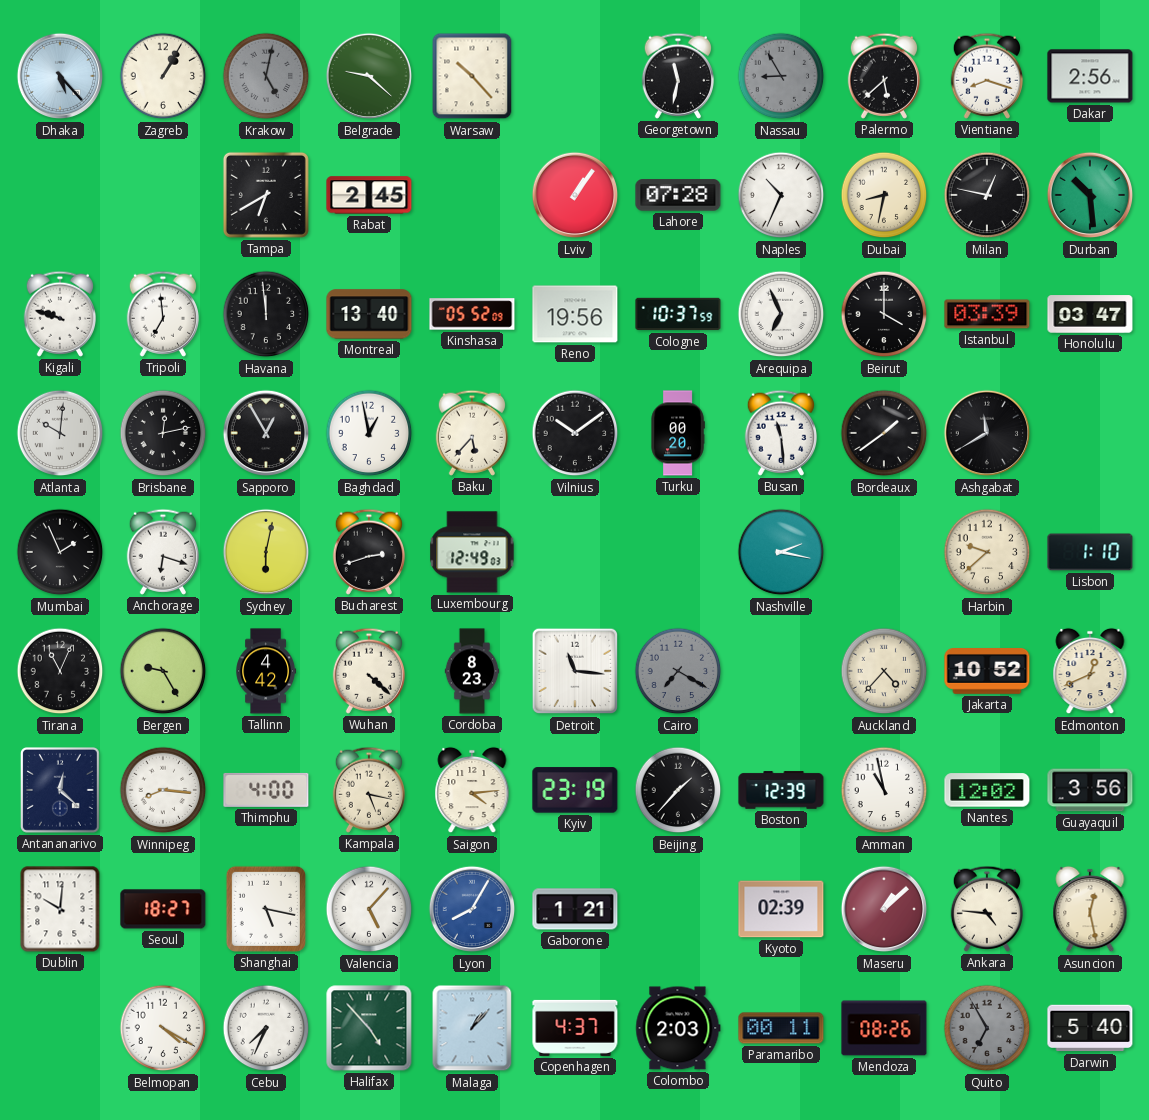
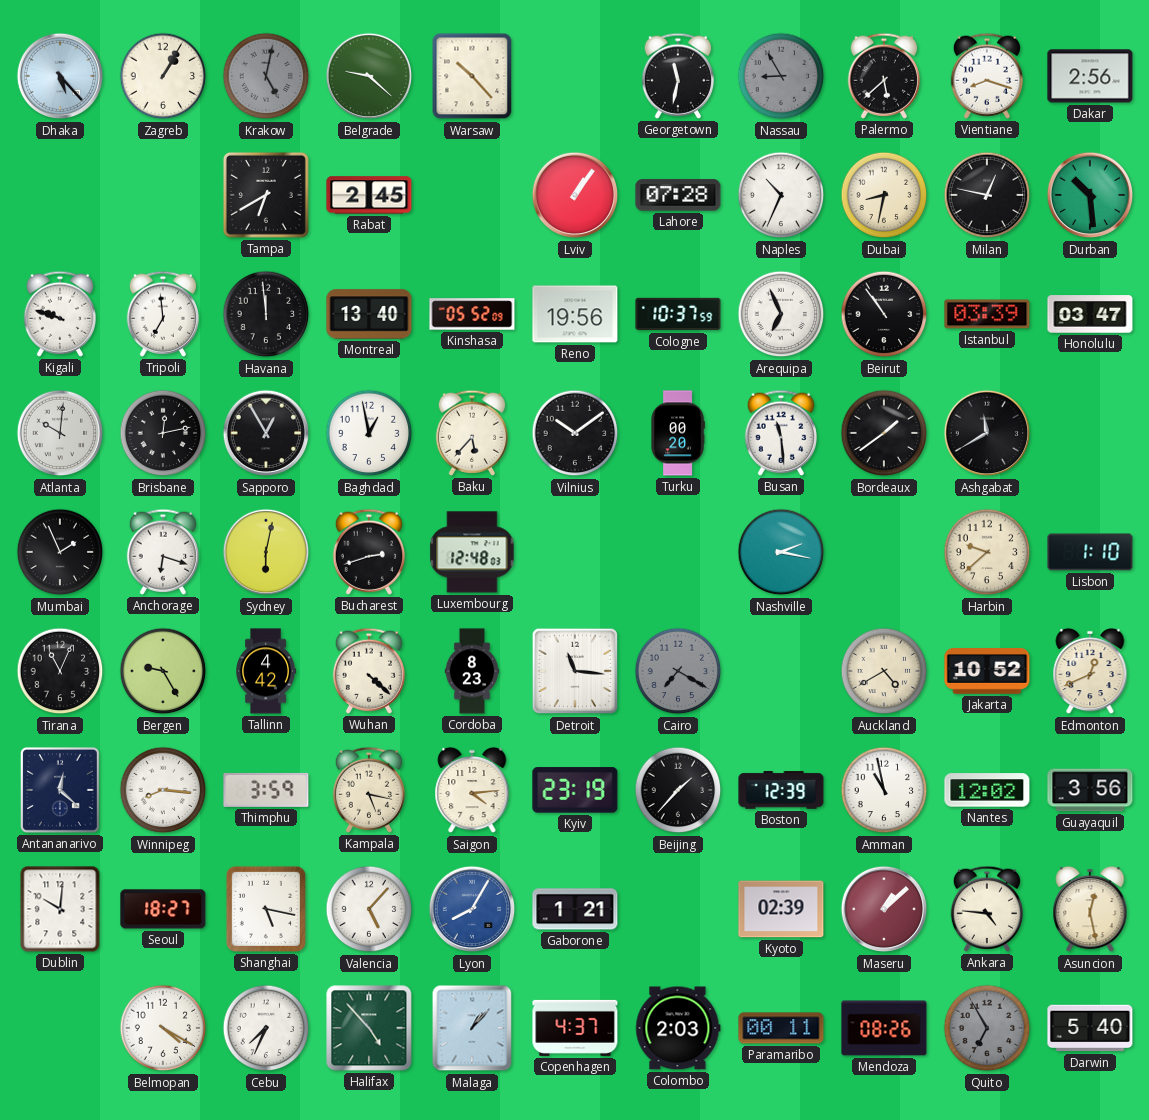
Beirut: 4:00 -> 10:54 (884, 314)
Luxembourg: 12:49 -> 12:48 (472, 552)
Auckland: 4:37 -> 4:40 (884, 671)
Thimphu: 4:00 -> 3:59 (266, 790)
